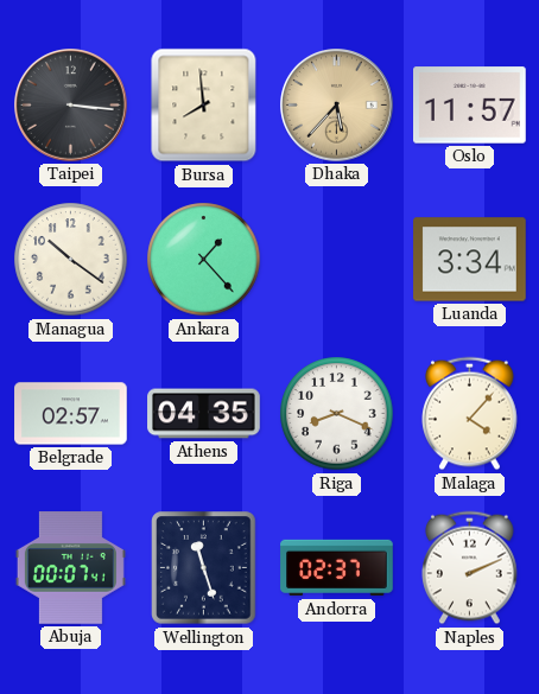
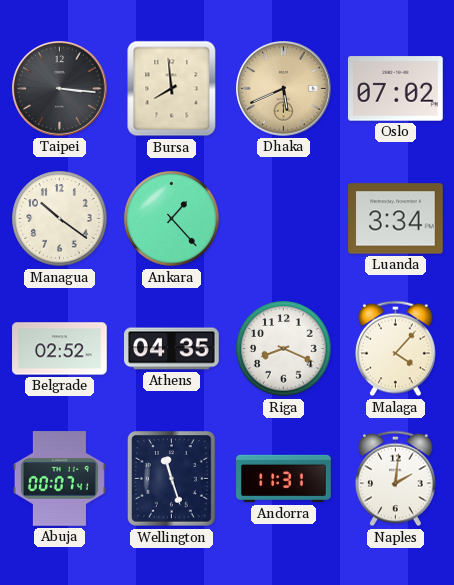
Dhaka: 5:37 -> 5:41 (284, 89)
Oslo: 11:57 -> 07:02 (396, 89)
Belgrade: 02:57 -> 02:52 (60, 349)
Andorra: 02:37 -> 11:31 (284, 479)
Naples: 2:11 -> 2:01 (396, 479)
